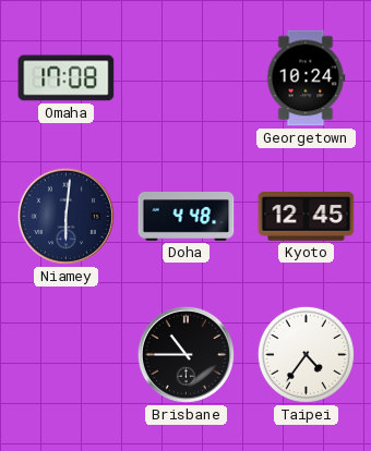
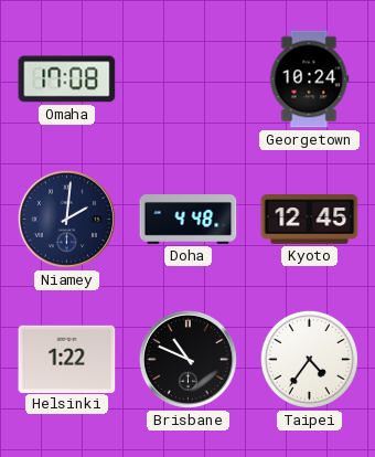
Niamey: 6:01 -> 2:01 (66, 219)
Helsinki: none -> 1:22 (67, 359)
Brisbane: 10:45 -> 10:49 (187, 359)
